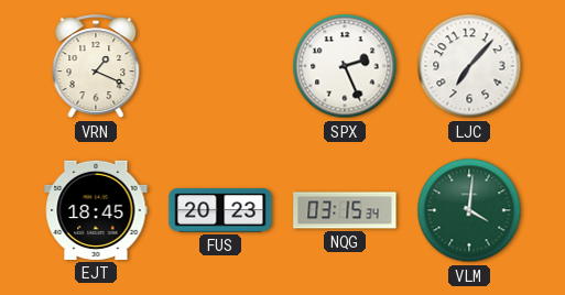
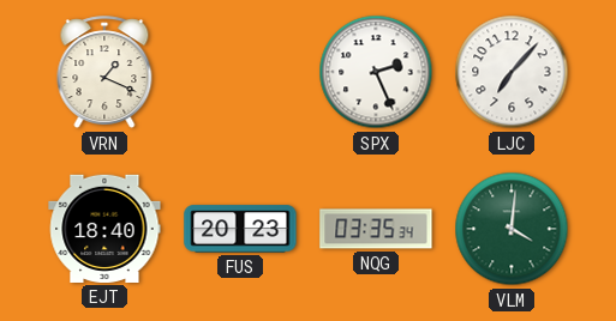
EJT: 18:45 -> 18:40 (104, 229)
NQG: 03:15 -> 03:35 (376, 229)
